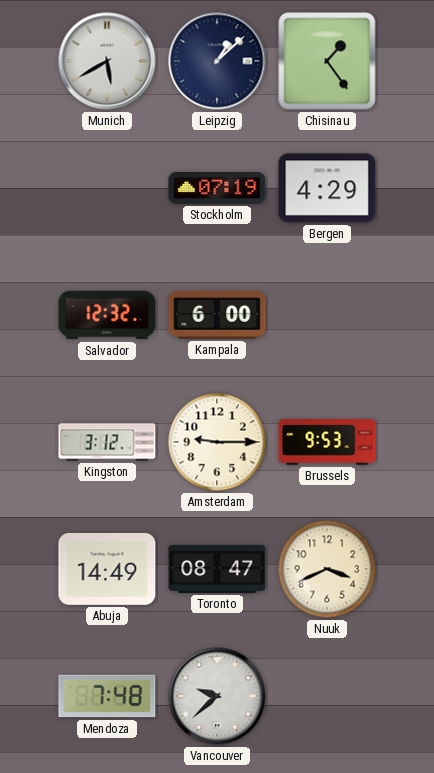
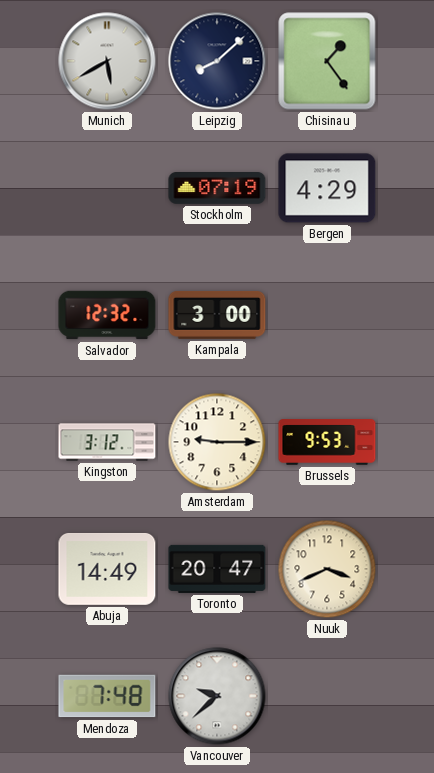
Leipzig: 1:08 -> 8:08 (217, 61)
Kampala: 6:00 -> 3:00 (217, 315)
Toronto: 08:47 -> 20:47 (217, 569)
